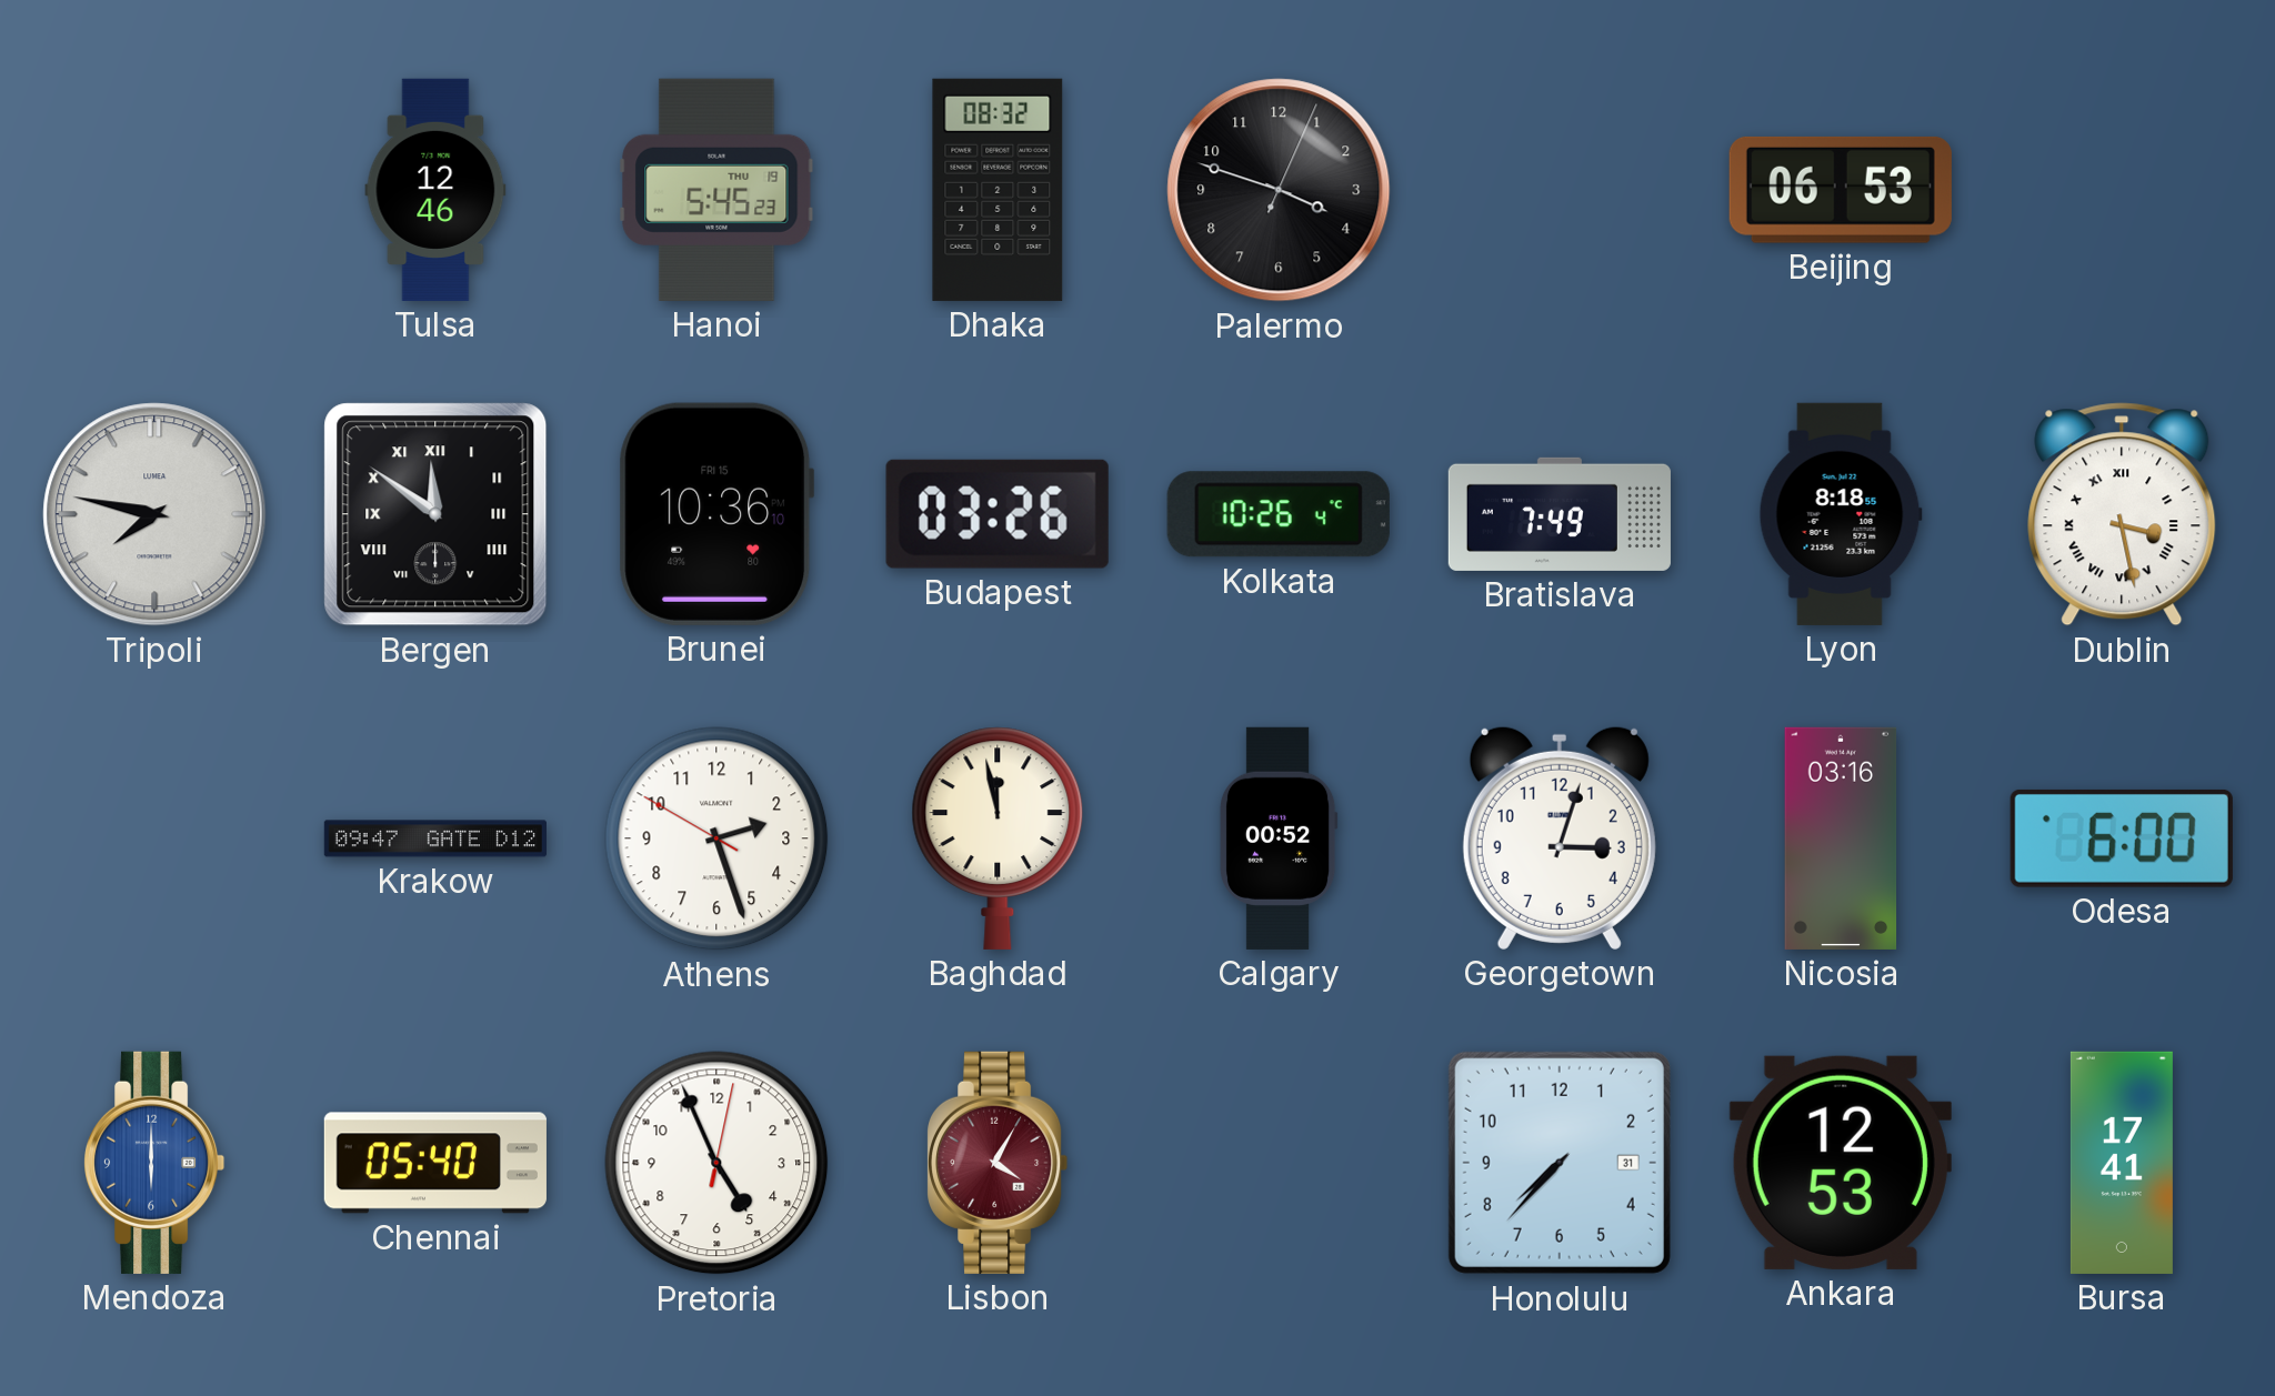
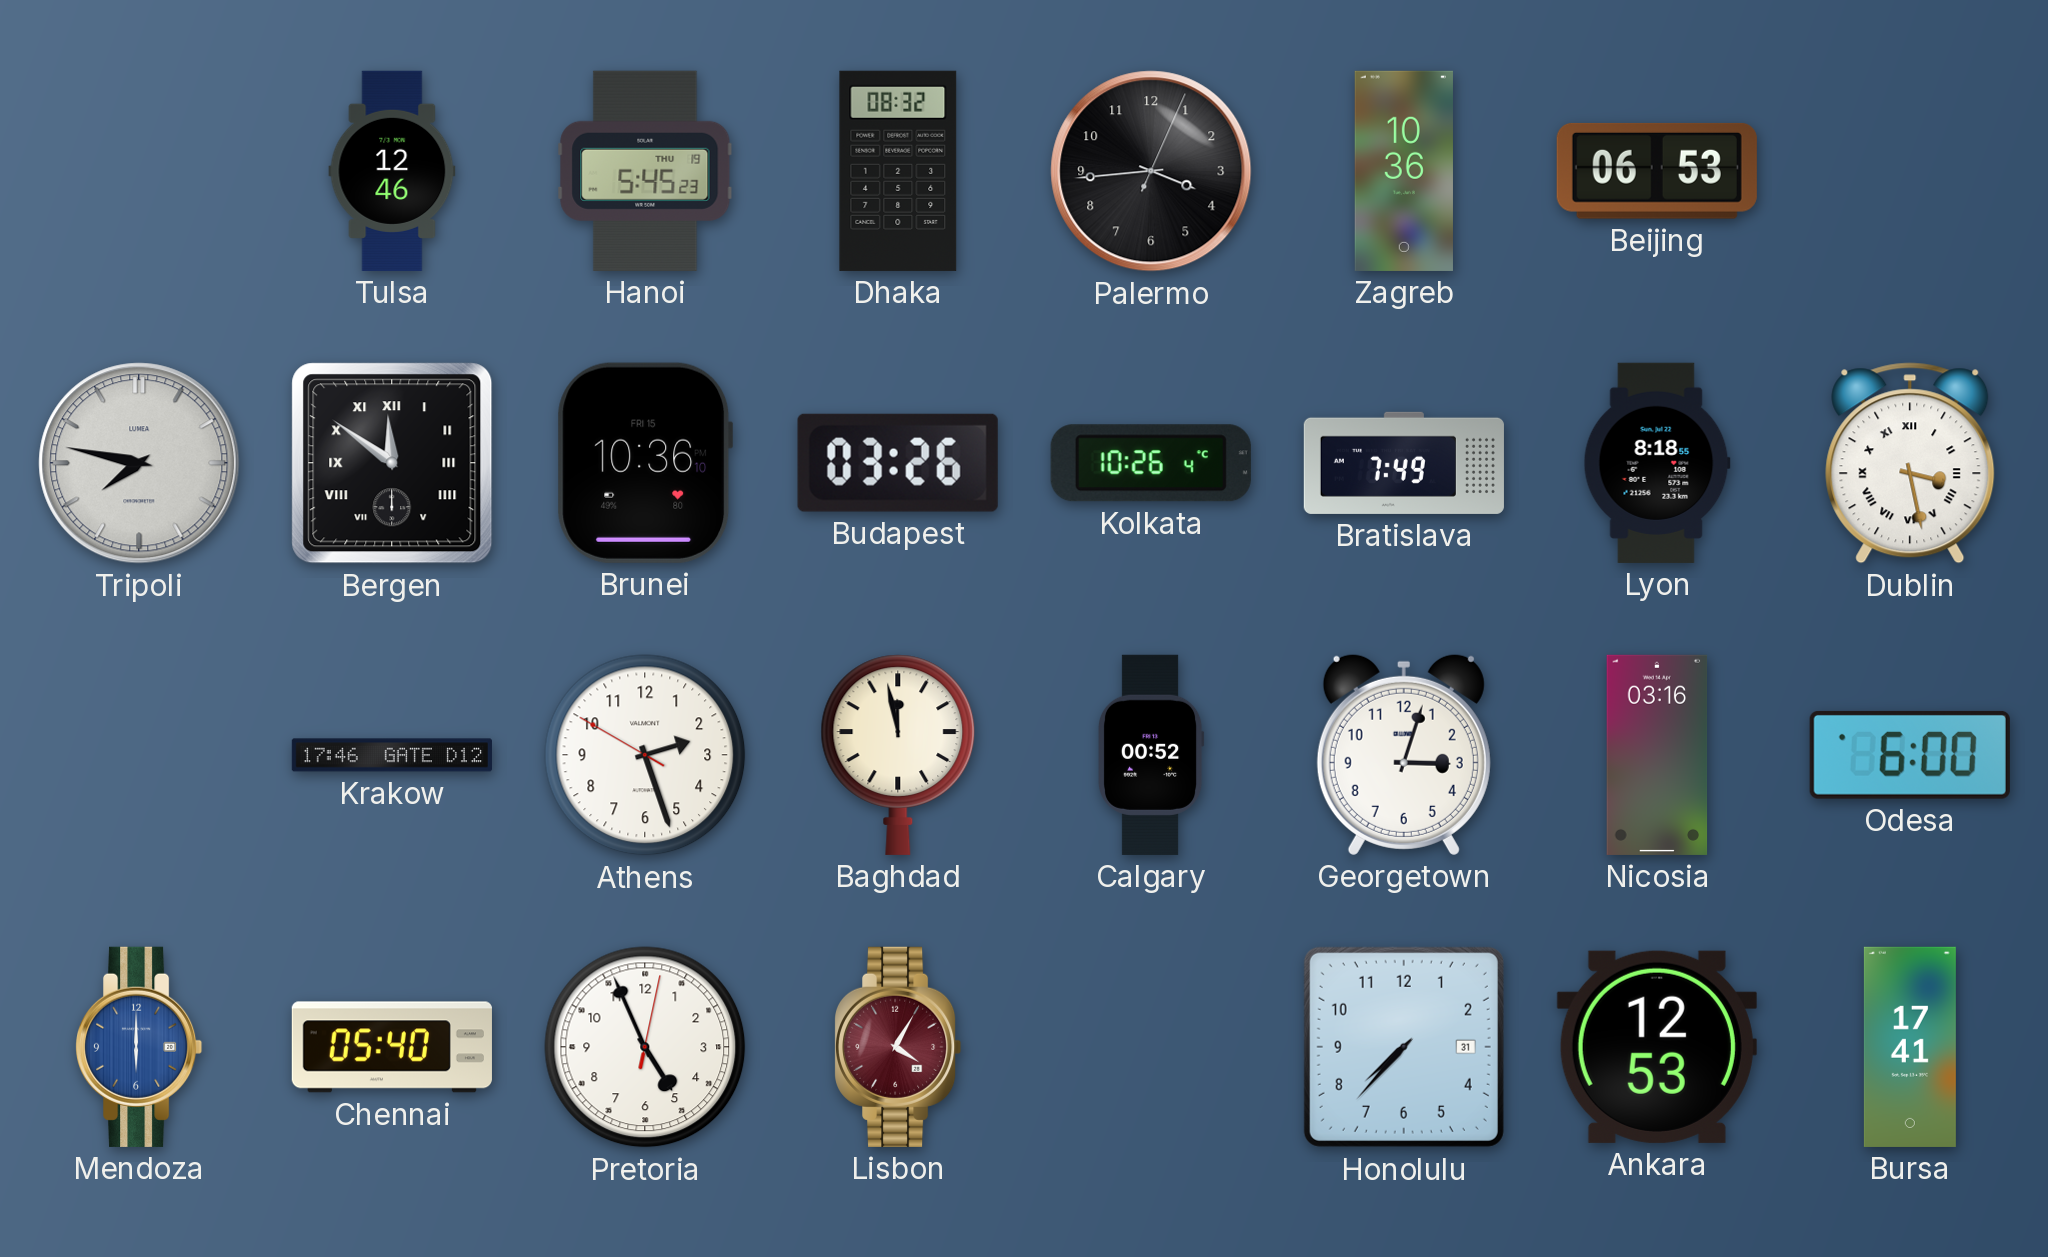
Palermo: 3:48 -> 3:44 (1151, 171)
Zagreb: none -> 10:36 (1404, 171)
Krakow: 09:47 -> 17:46 (392, 755)
